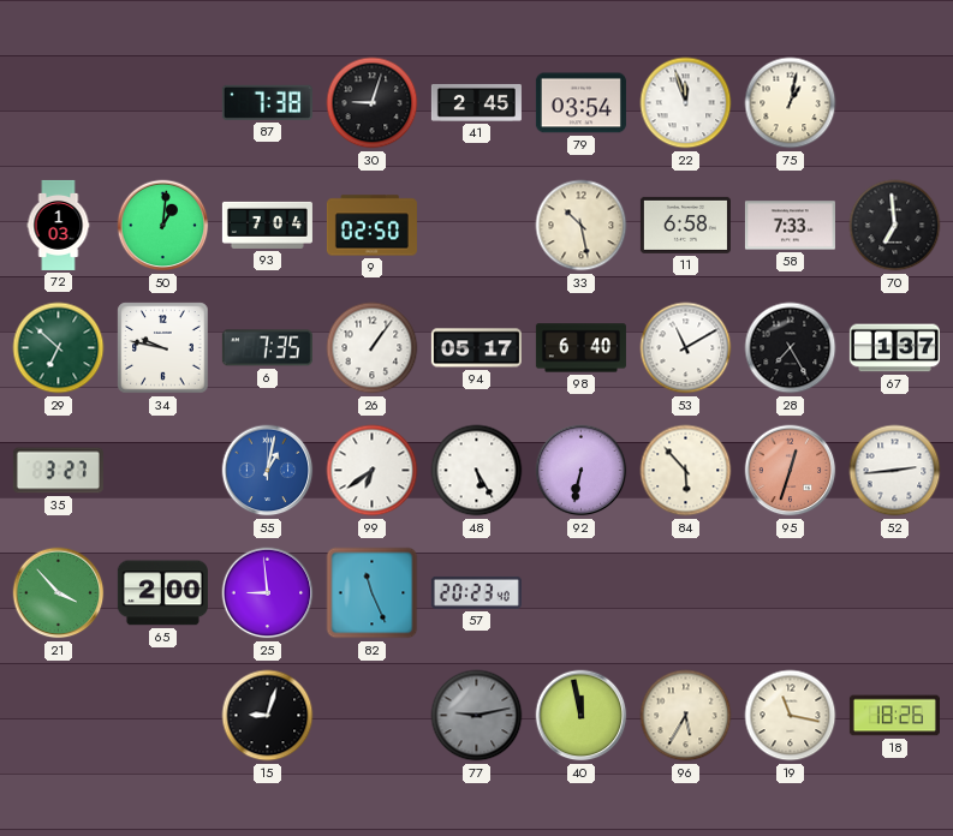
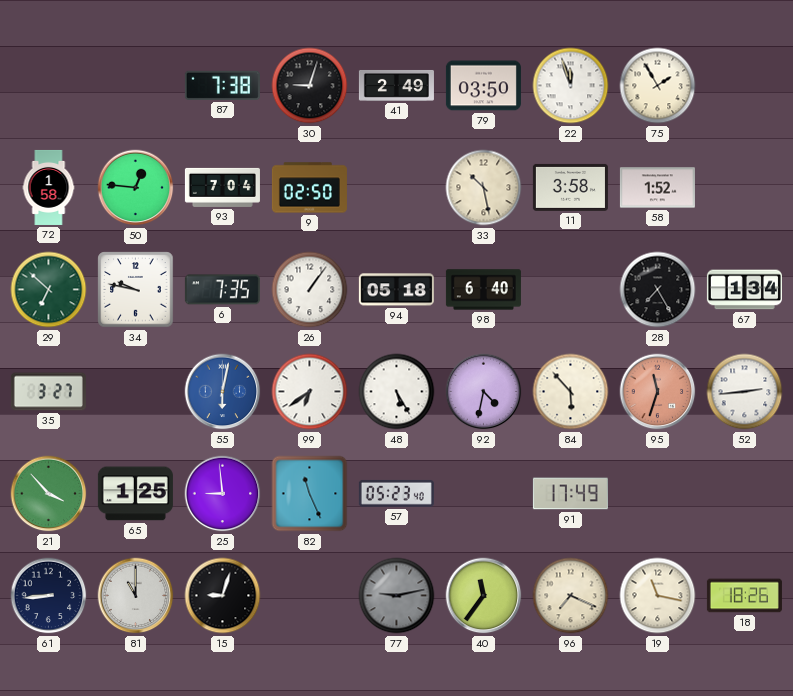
41: 2:45 -> 2:49 (396, 86)
79: 03:54 -> 03:50 (483, 86)
75: 1:02 -> 1:55 (658, 86)
72: 1:03 -> 1:58 (49, 187)
50: 1:01 -> 12:46 (136, 188)
11: 6:58 -> 3:58 (570, 187)
58: 7:33 -> 1:52 (657, 188)
70: 6:59 -> none (895, 226)
94: 05:17 -> 05:18 (396, 290)
53: 11:10 -> none (686, 348)
67: 1:37 -> 1:34 (744, 290)
55: 1:02 -> 6:02 (223, 392)
92: 6:32 -> 4:32 (484, 392)
95: 12:33 -> 11:33 (658, 392)
65: 2:00 -> 1:25 (135, 494)
57: 20:23 -> 05:23 (396, 493)
91: none -> 17:49 (570, 494)
61: none -> 8:44 (49, 596)
81: none -> 11:00 (136, 596)
40: 11:58 -> 11:36 (484, 596)
96: 5:35 -> 7:19 (571, 596)
